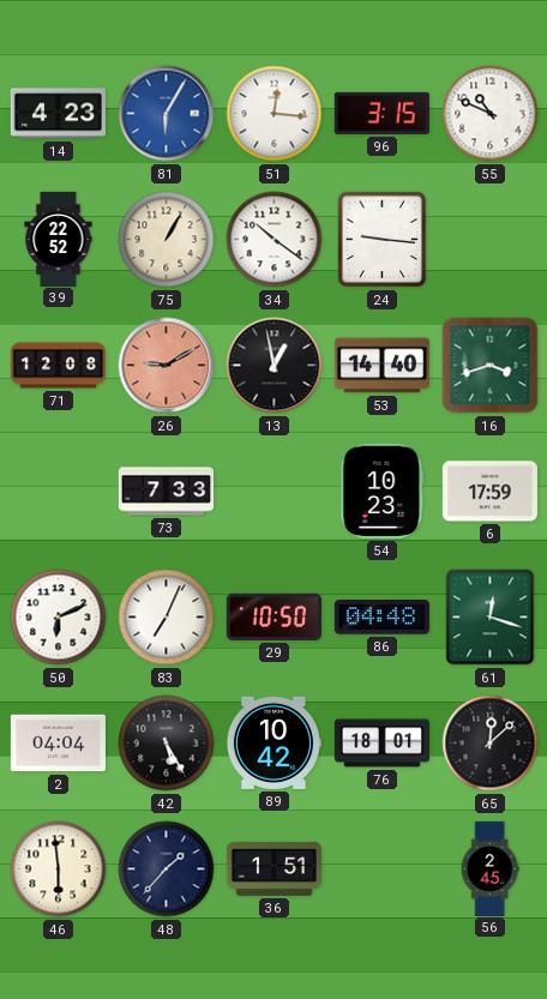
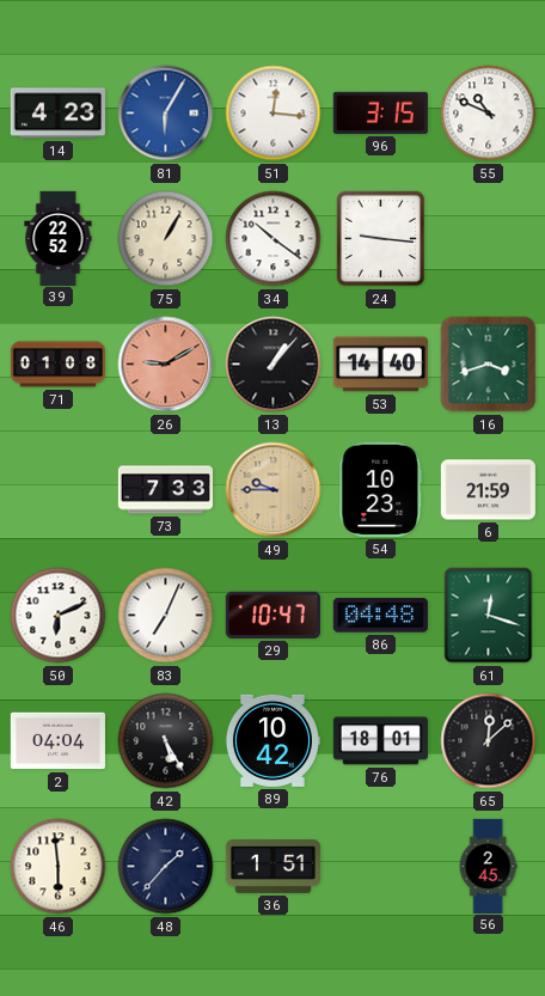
71: 12:08 -> 01:08 (57, 365)
13: 12:58 -> 1:07 (274, 365)
49: none -> 9:45 (274, 490)
6: 17:59 -> 21:59 (488, 490)
29: 10:50 -> 10:47 (272, 615)
